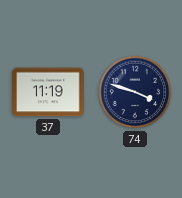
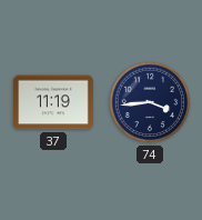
74: 3:48 -> 3:44 (150, 102)
